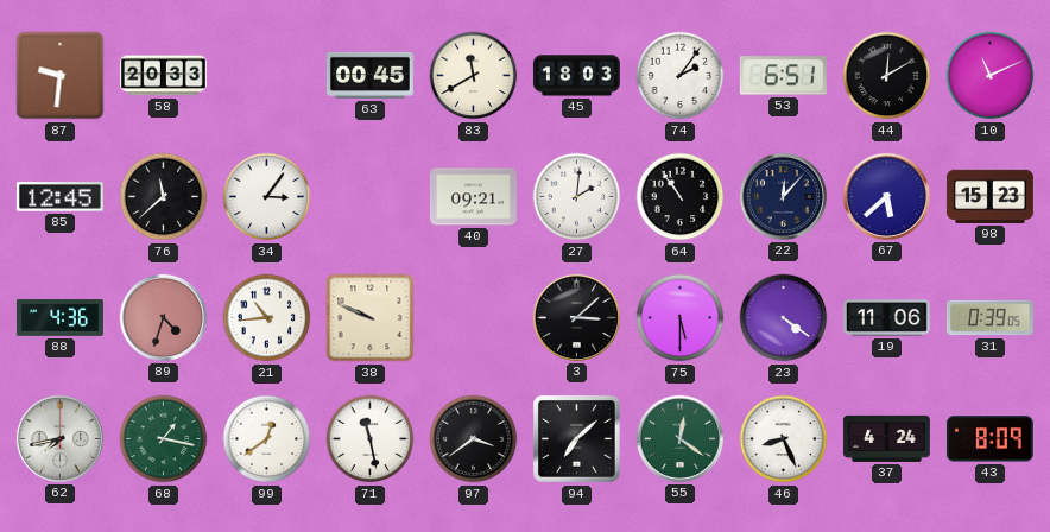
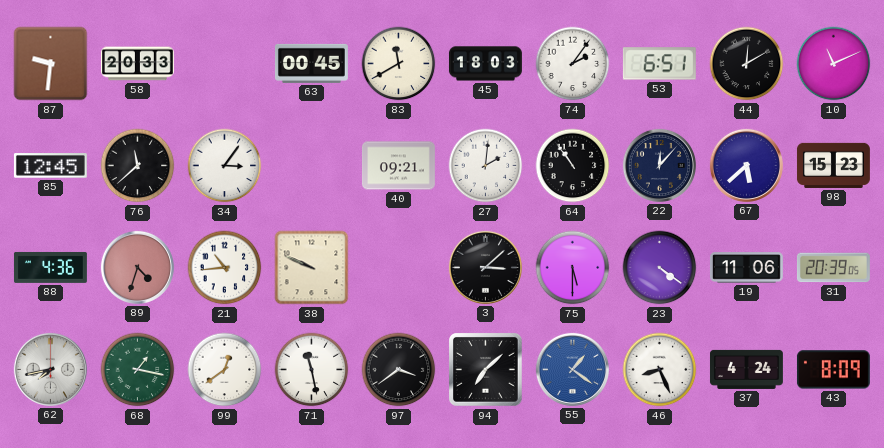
31: 0:39 -> 20:39 (833, 268)
55: 12:21 -> 1:21 (572, 369)
55 dial: green -> blue (572, 369)
